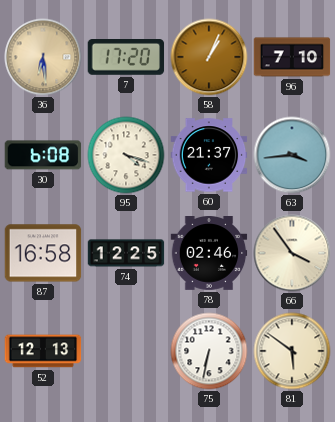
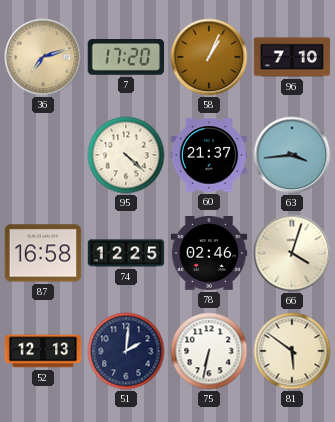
36: 6:29 -> 7:12 (43, 57)
30: 6:08 -> none (43, 155)
95: 4:18 -> 4:22 (126, 155)
66: 3:54 -> 4:03 (292, 253)
51: none -> 2:01 (126, 351)
